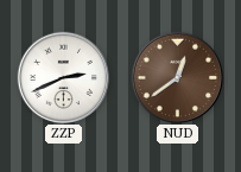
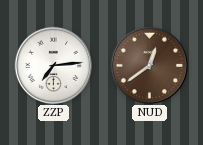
ZZP: 2:41 -> 7:14 (53, 65)
